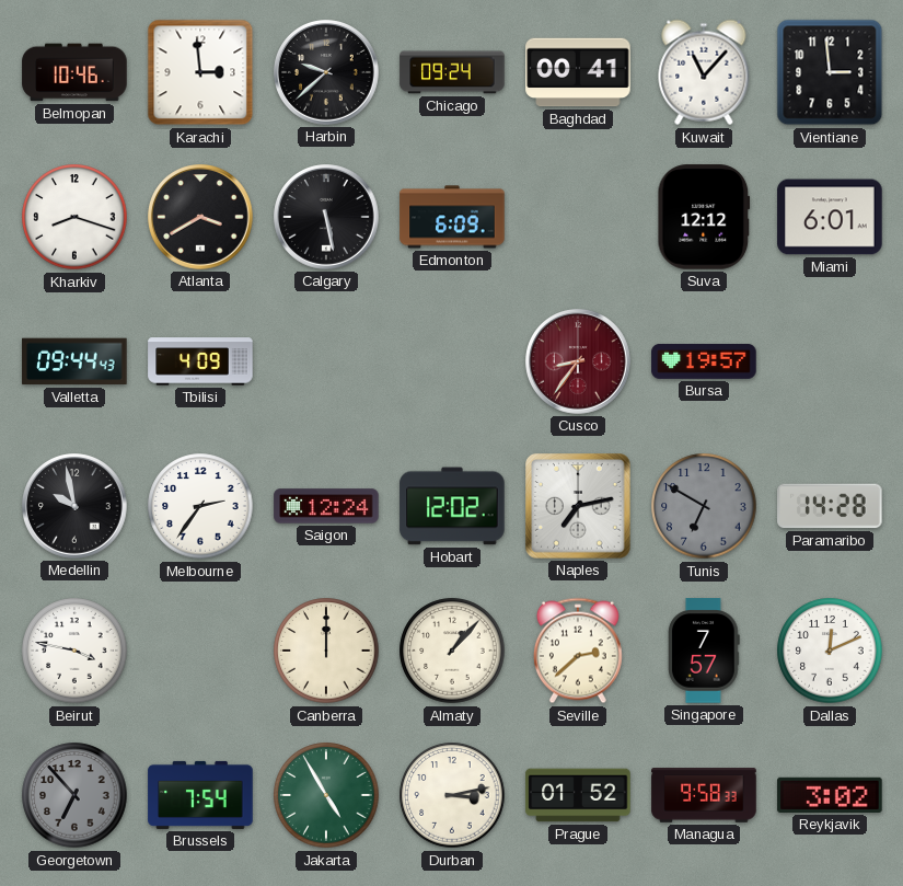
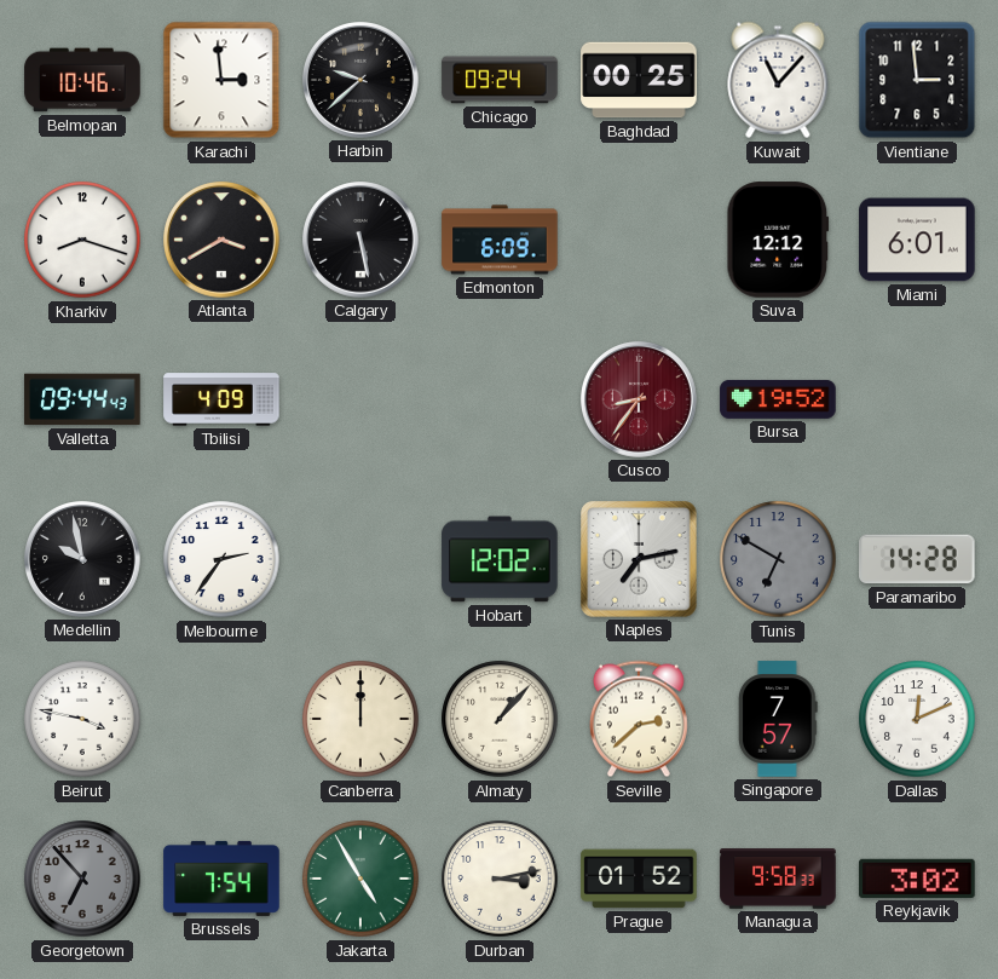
Baghdad: 00:41 -> 00:25 (639, 80)
Bursa: 19:57 -> 19:52 (778, 399)
Saigon: 12:24 -> none (326, 506)
